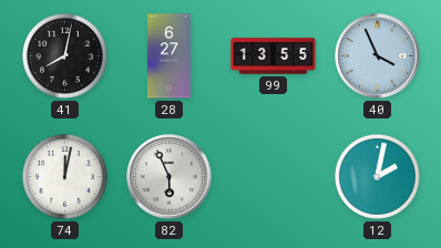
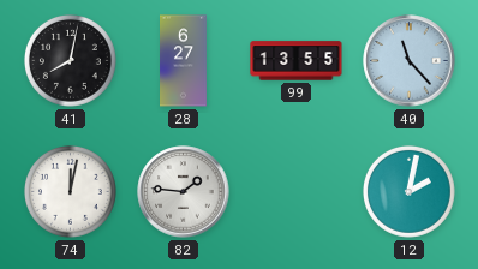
40: 3:56 -> 11:23 (410, 61)
82: 5:56 -> 1:46 (184, 192)
